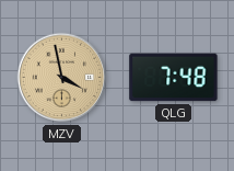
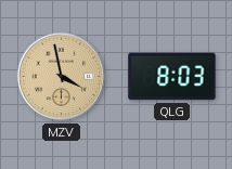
QLG: 7:48 -> 8:03 (172, 77)
